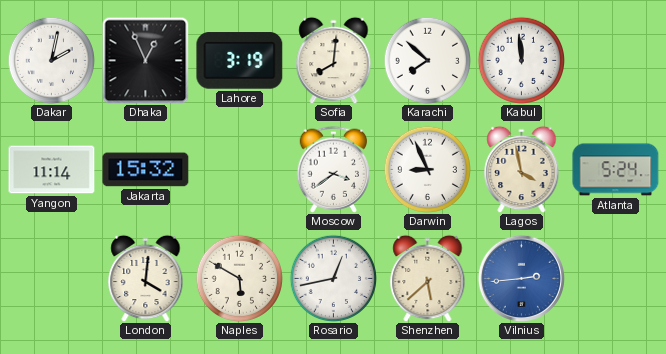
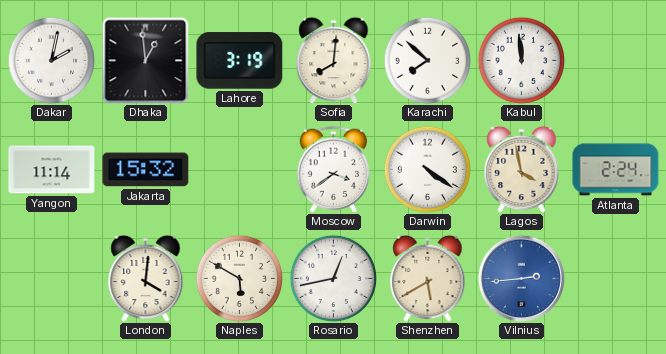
Dhaka: 12:56 -> 12:59 (145, 60)
Darwin: 8:56 -> 4:21 (427, 169)
Atlanta: 5:24 -> 2:24 (616, 170)
Shenzhen: 5:38 -> 5:40 (428, 278)
